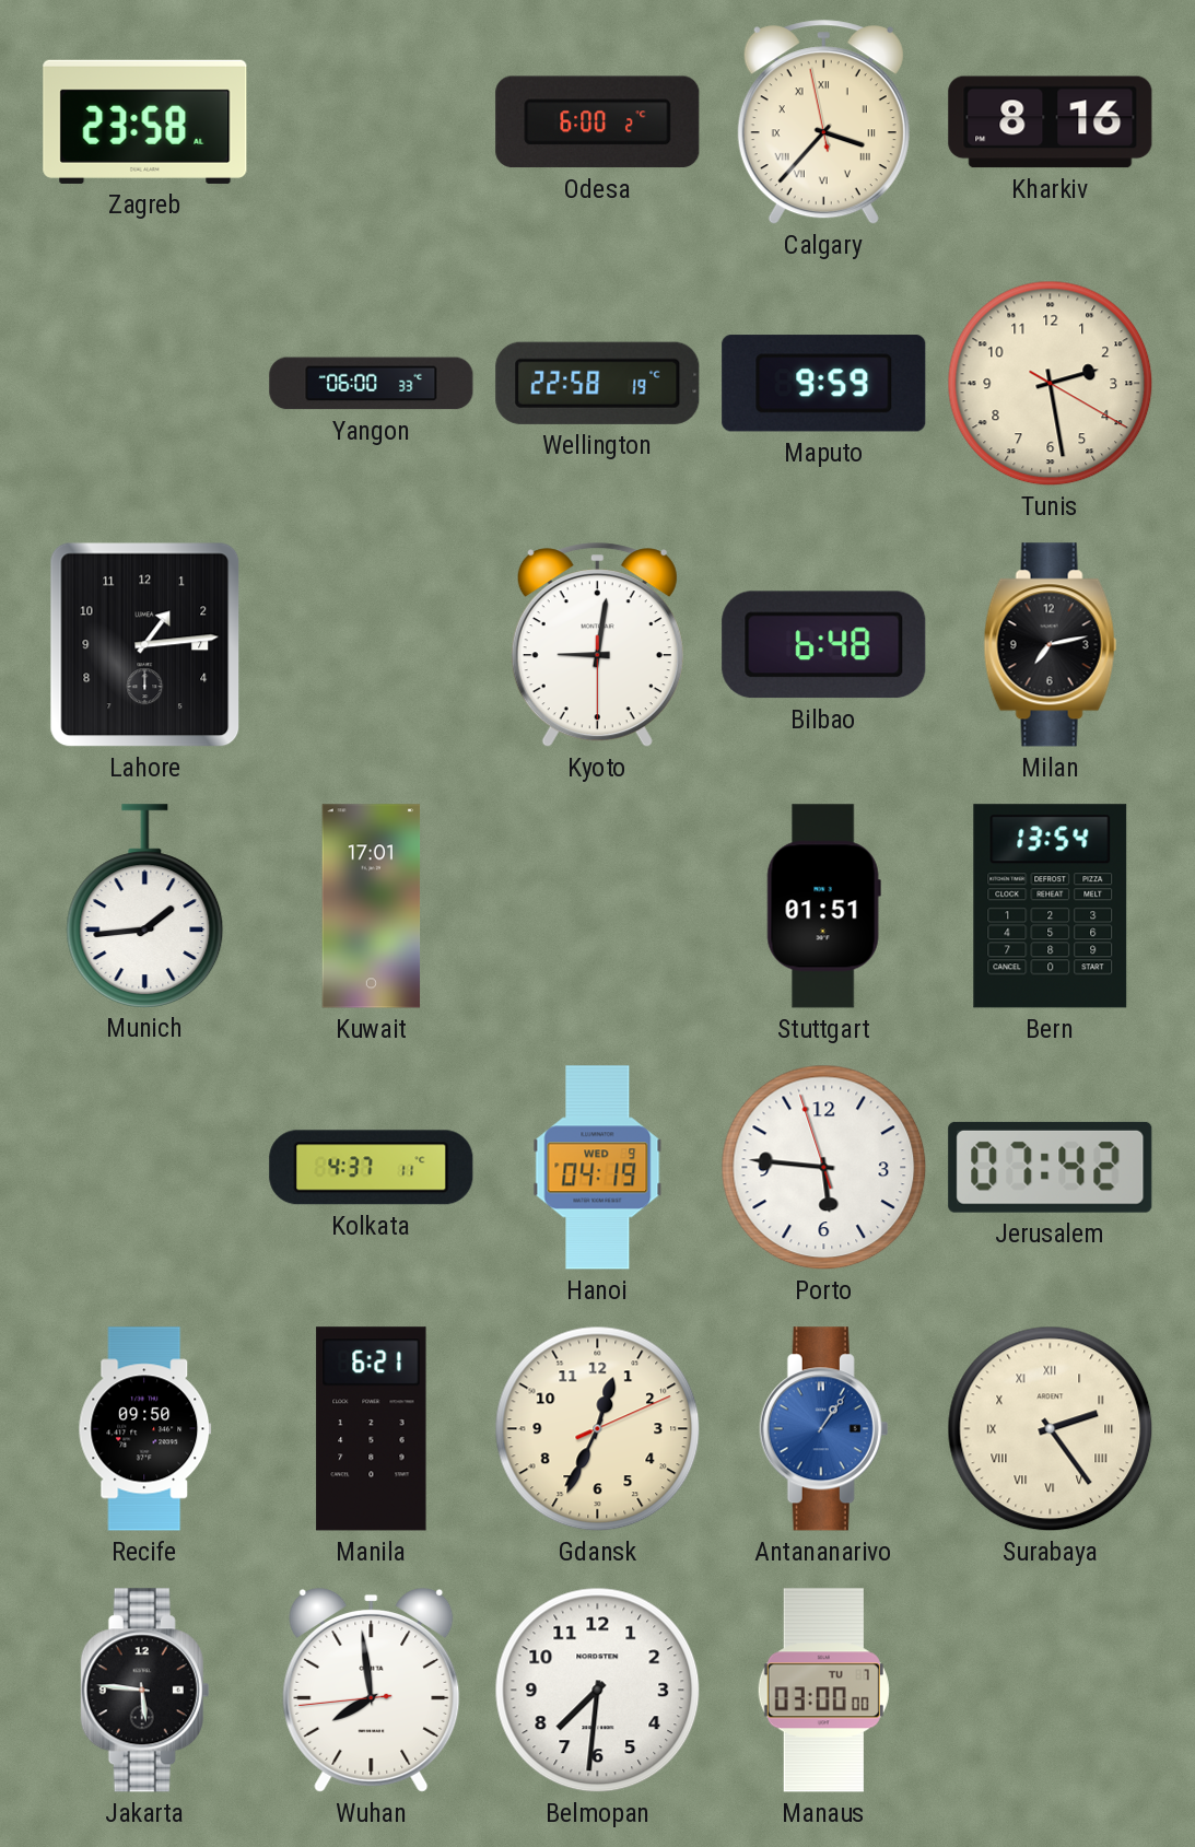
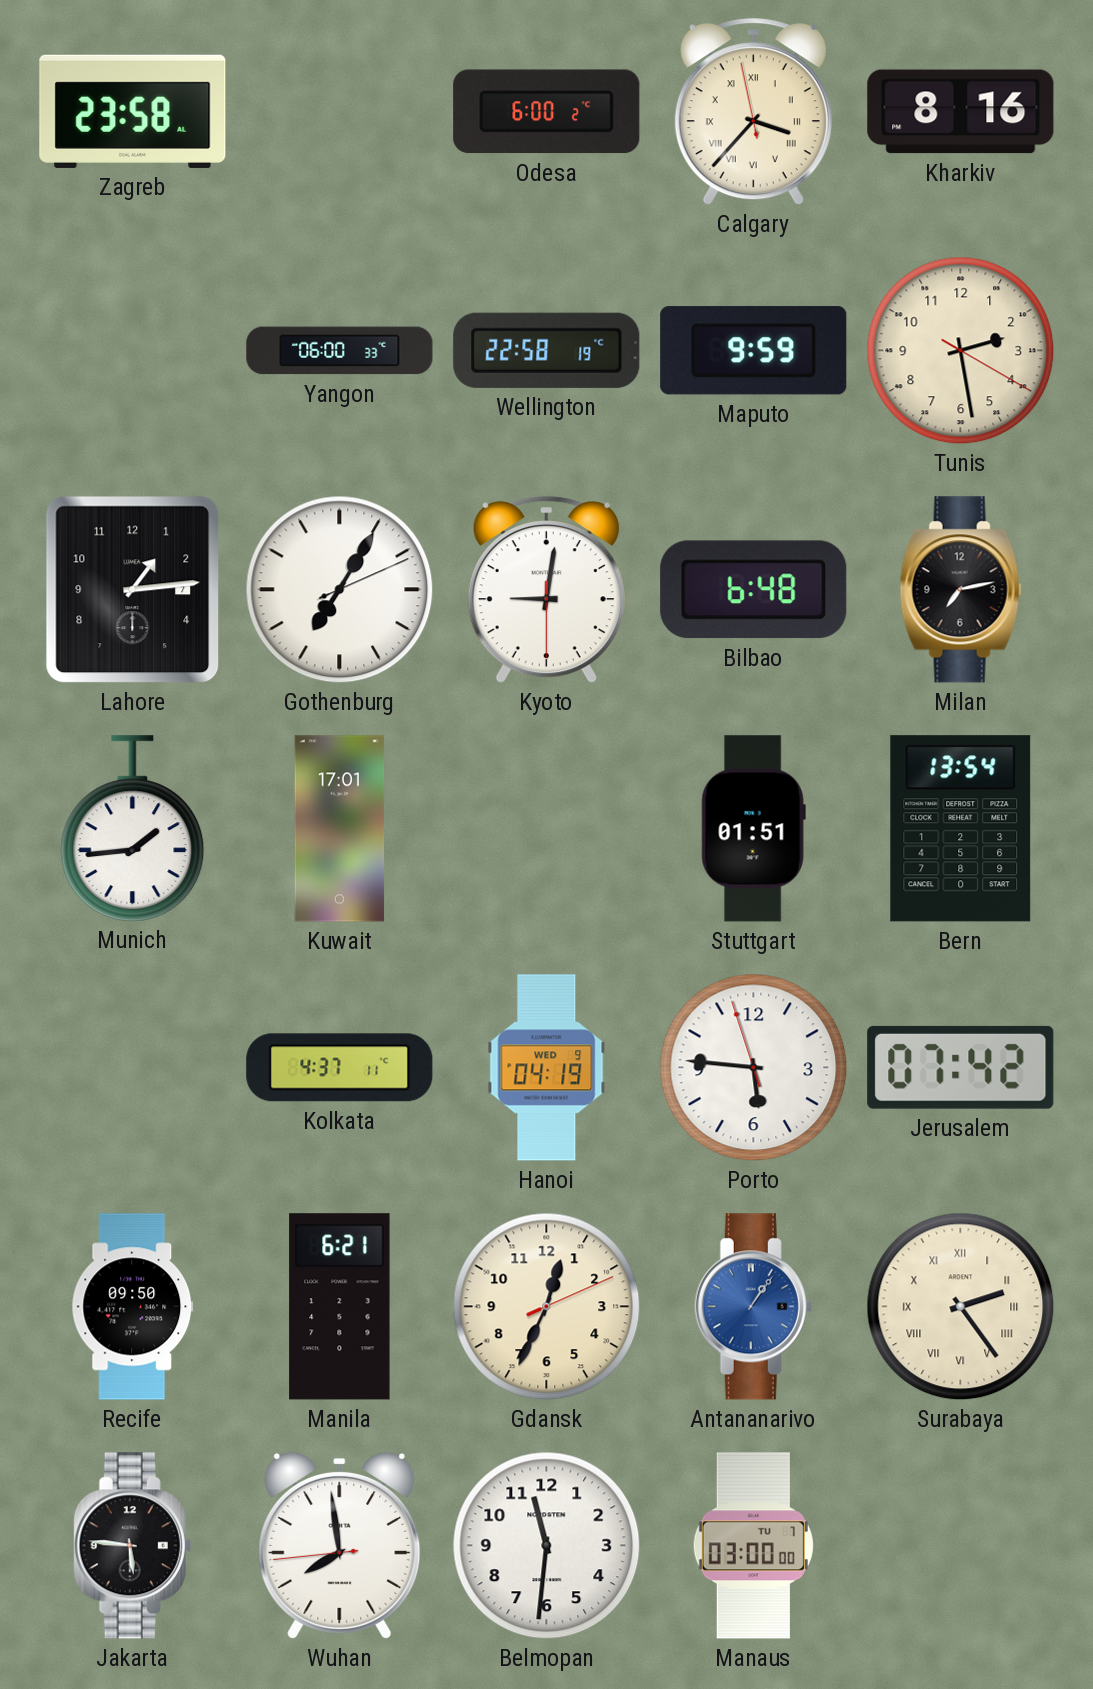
Gothenburg: none -> 7:05 (340, 590)
Belmopan: 7:31 -> 11:31 (547, 1546)
